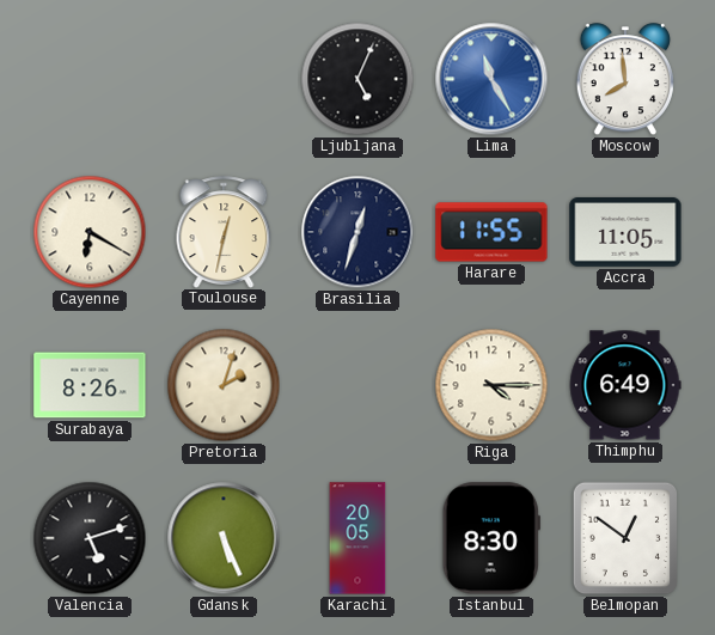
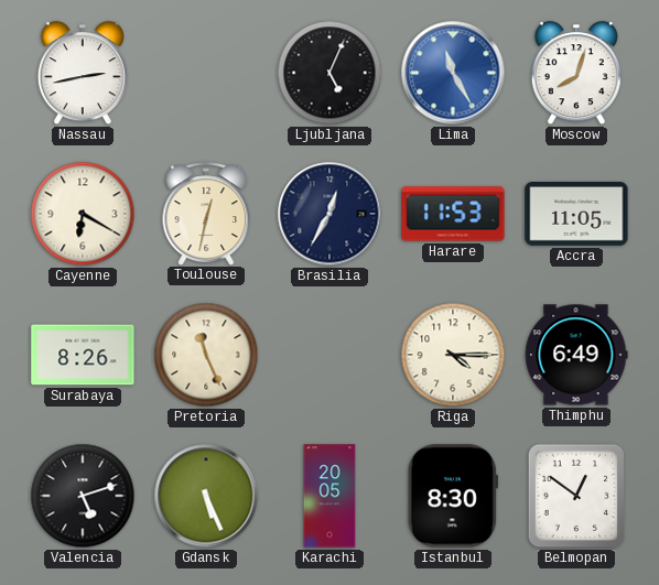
Nassau: none -> 2:43 (83, 74)
Moscow: 7:59 -> 8:03 (576, 74)
Brasilia: 12:33 -> 12:35 (329, 214)
Harare: 11:55 -> 11:53 (453, 214)
Pretoria: 2:03 -> 11:26 (206, 355)
